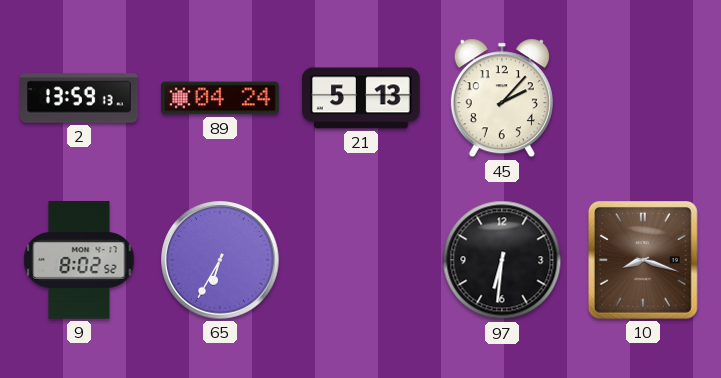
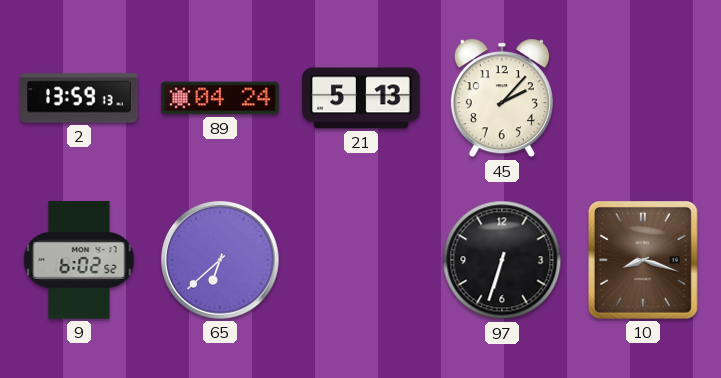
9: 8:02 -> 6:02 (79, 260)
65: 6:35 -> 6:38 (220, 260)
97: 6:31 -> 6:33 (502, 260)
